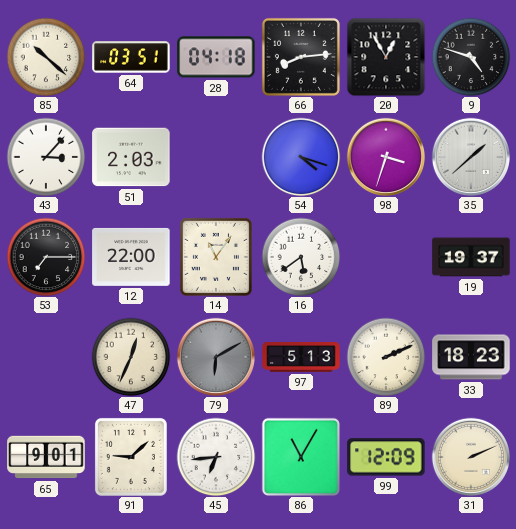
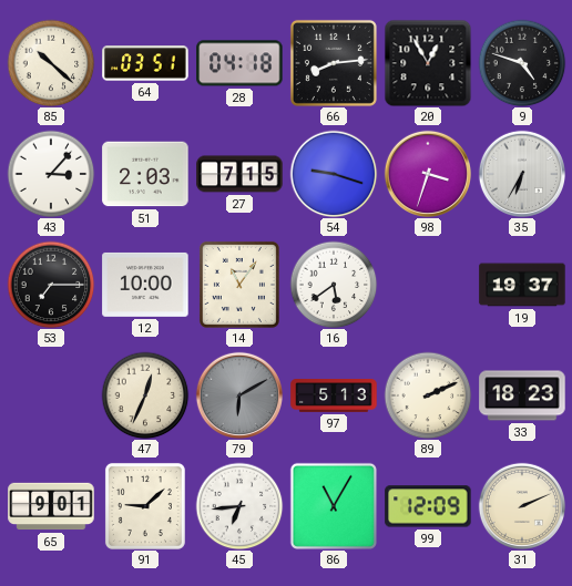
27: none -> 7:15 (239, 174)
54: 4:18 -> 9:18 (334, 174)
35: 1:38 -> 6:35 (521, 173)
12: 22:00 -> 10:00 (145, 285)
